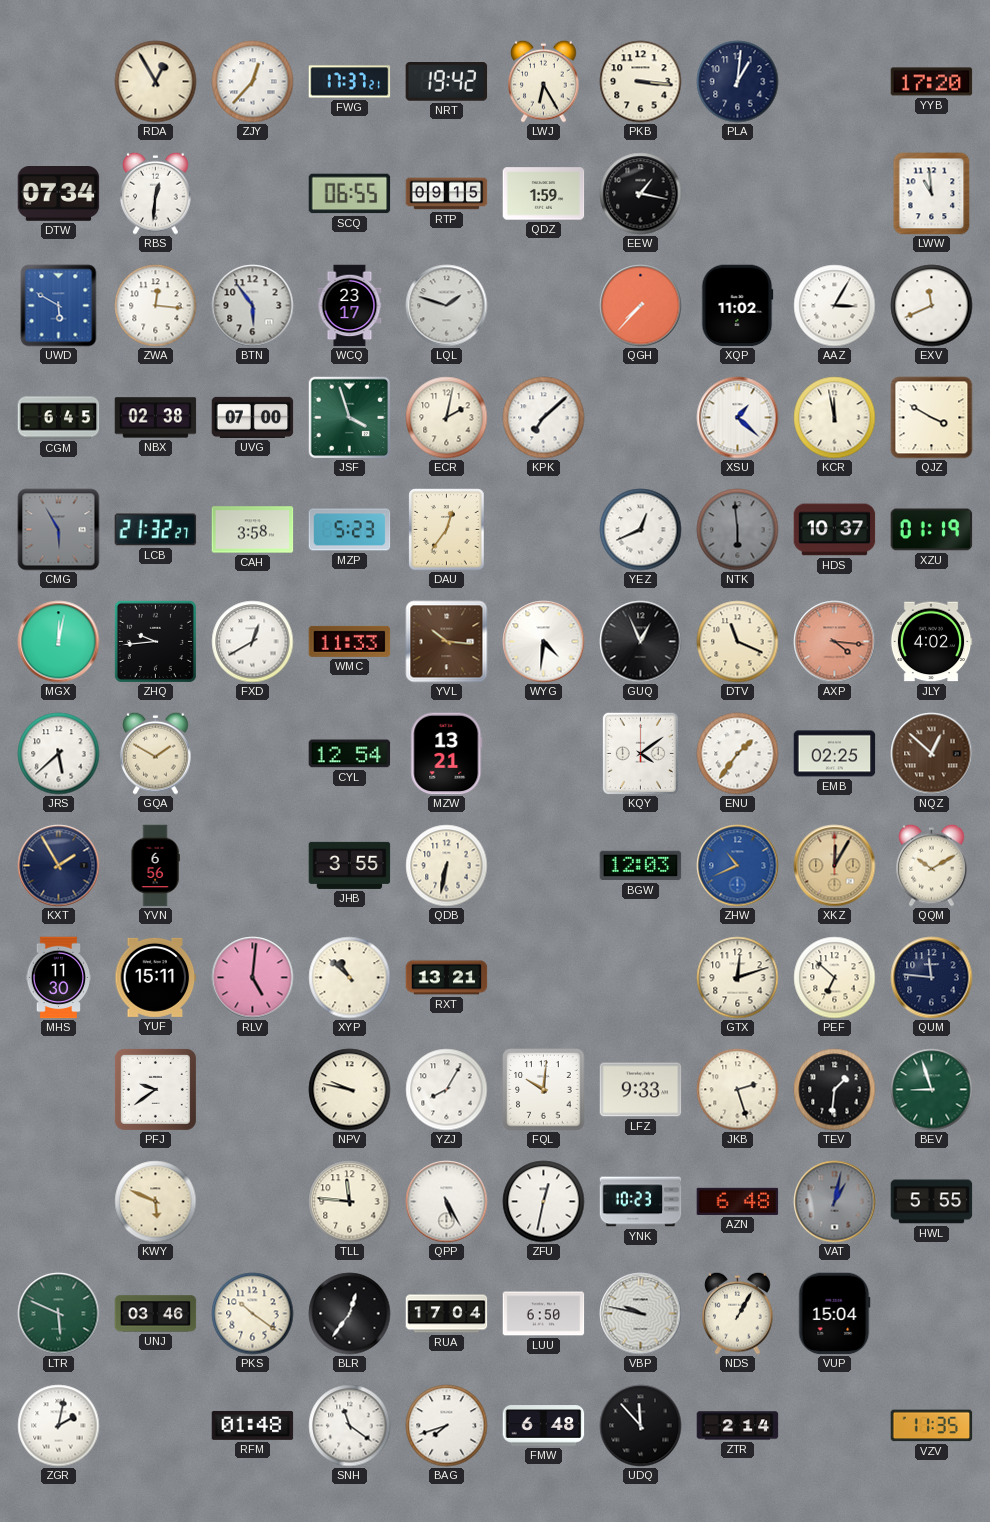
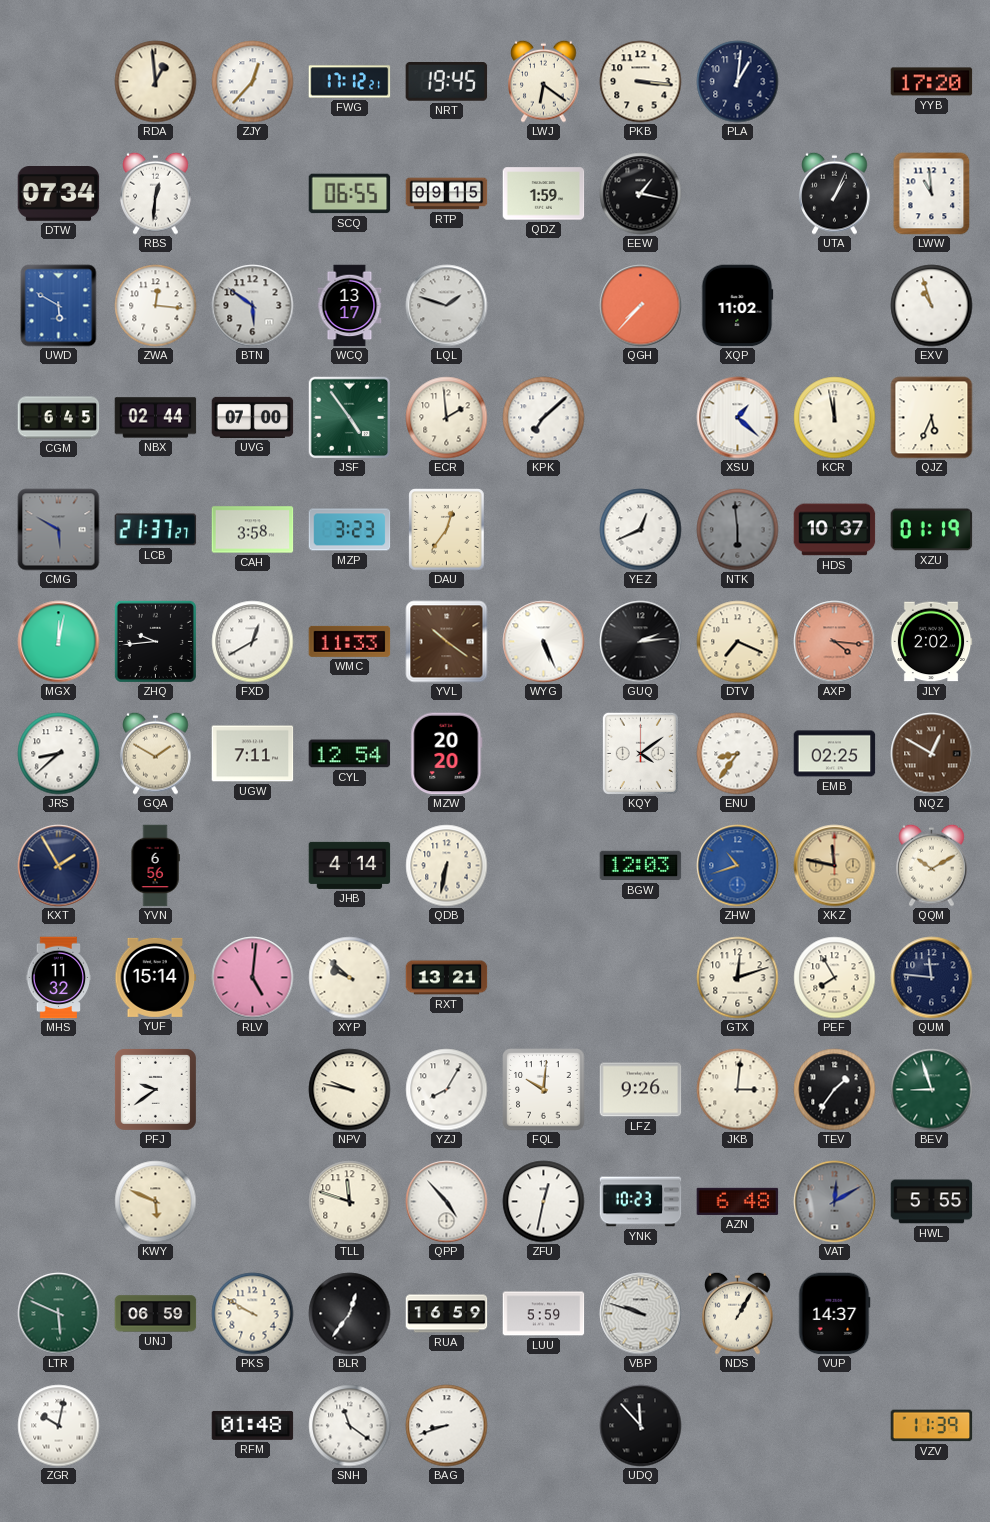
RDA: 12:55 -> 12:59 (156, 82)
FWG: 17:37 -> 17:12 (350, 82)
NRT: 19:42 -> 19:45 (447, 82)
LWJ: 6:25 -> 6:21 (544, 81)
UTA: none -> 1:04 (835, 193)
BTN: 5:54 -> 5:51 (253, 306)
WCQ: 23:17 -> 13:17 (350, 306)
AAZ: 3:05 -> none (835, 306)
EXV: 11:41 -> 10:57 (932, 306)
NBX: 02:38 -> 02:44 (156, 418)
JSF: 3:57 -> 4:54 (349, 417)
ECR: 2:02 -> 1:59 (447, 418)
QJZ: 3:50 -> 5:34 (932, 418)
CMG: 5:55 -> 5:50 (59, 530)
LCB: 21:32 -> 21:37 (156, 530)
MZP: 5:23 -> 3:23 (350, 530)
YVL: 10:16 -> 10:21 (447, 642)
WYG: 4:31 -> 5:26 (544, 642)
GUQ: 12:56 -> 2:14 (641, 642)
DTV: 11:19 -> 7:19 (738, 642)
JLY: 4:02 -> 2:02 (931, 642)
JRS: 5:38 -> 8:38 (59, 754)
UGW: none -> 7:11 (253, 754)
MZW: 13:21 -> 20:20 (447, 754)
ENU: 1:36 -> 8:36 (738, 754)
NQZ: 12:52 -> 12:50 (932, 754)
JHB: 3:55 -> 4:14 (350, 865)
ZHW: 10:41 -> 10:42 (738, 866)
XKZ: 12:05 -> 11:47 (835, 866)
MHS: 11:30 -> 11:32 (59, 978)
YUF: 15:11 -> 15:14 (156, 977)
XYP: 10:52 -> 9:52 (350, 978)
PEF: 6:52 -> 7:55 (835, 978)
LFZ: 9:33 -> 9:26 (641, 1090)
JKB: 2:27 -> 3:01 (738, 1090)
TEV: 1:31 -> 1:36 (835, 1090)
TLL: 11:46 -> 11:48 (350, 1202)
QPP: 5:25 -> 4:53 (447, 1202)
VAT: 1:02 -> 12:10 (835, 1202)
UNJ: 03:46 -> 06:59 (156, 1314)
PKS: 10:21 -> 9:50 (253, 1314)
RUA: 17:04 -> 16:59 (447, 1314)
LUU: 6:50 -> 5:59 (544, 1314)
VBP: 9:47 -> 9:48 (641, 1314)
VUP: 15:04 -> 14:37 (834, 1314)
ZGR: 2:02 -> 10:02 (59, 1426)
BAG: 7:42 -> 8:42 (447, 1426)
FMW: 6:48 -> none (544, 1426)
ZTR: 2:14 -> none (738, 1426)
VZV: 11:35 -> 11:39 (932, 1426)
